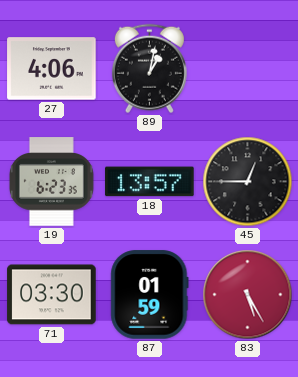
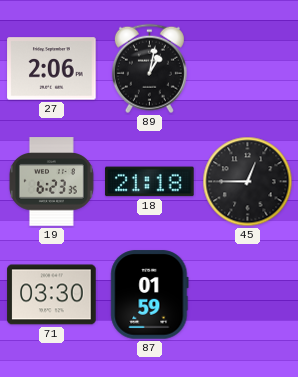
27: 4:06 -> 2:06 (52, 69)
18: 13:57 -> 21:18 (150, 182)
83: 5:25 -> none (248, 295)
